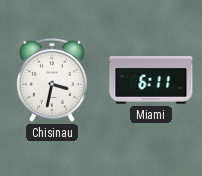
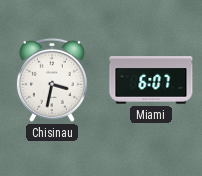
Miami: 6:11 -> 6:07 (151, 80)
